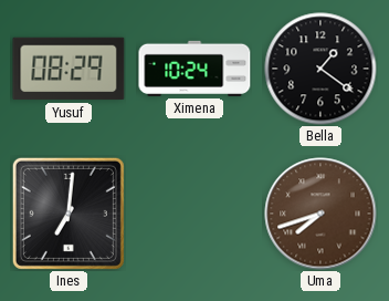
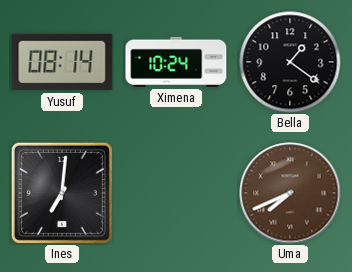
Yusuf: 08:29 -> 08:14 (62, 62)
Uma: 7:42 -> 7:41 (290, 193)
